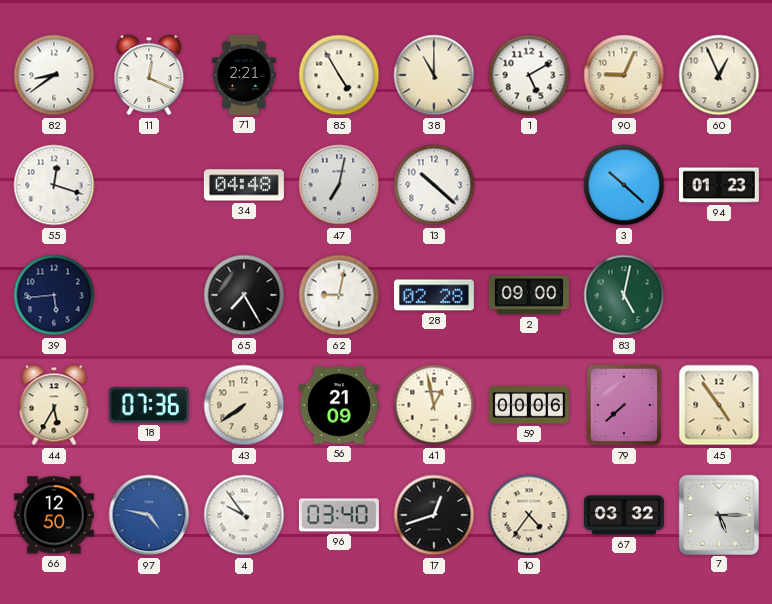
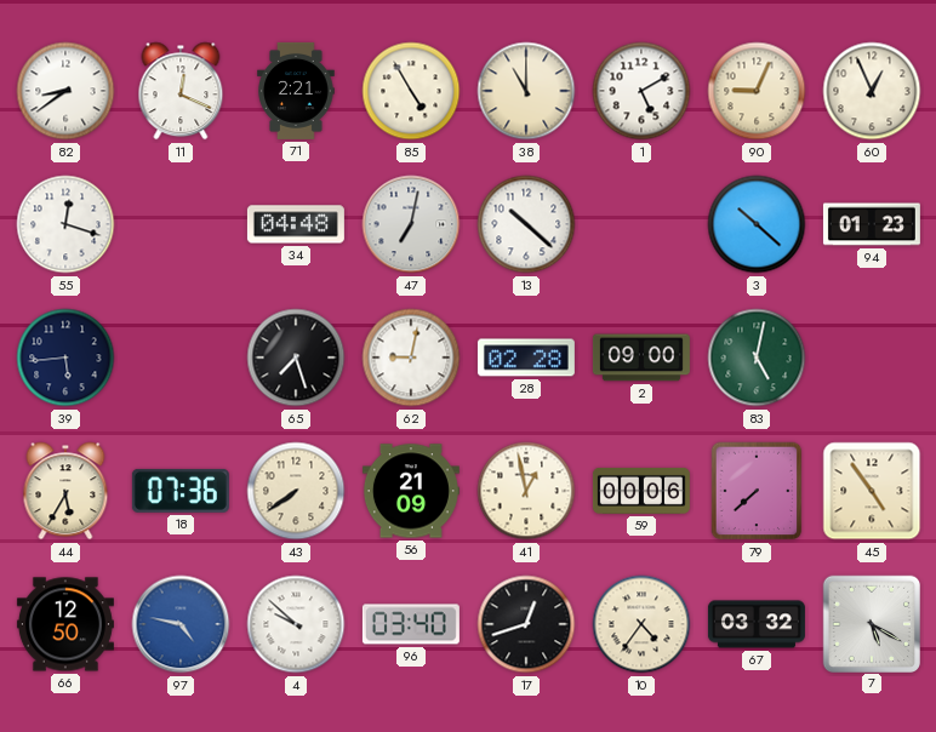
65: 7:25 -> 7:27 (296, 358)
4: 9:54 -> 9:52 (296, 624)
7: 5:15 -> 5:20 (871, 623)
